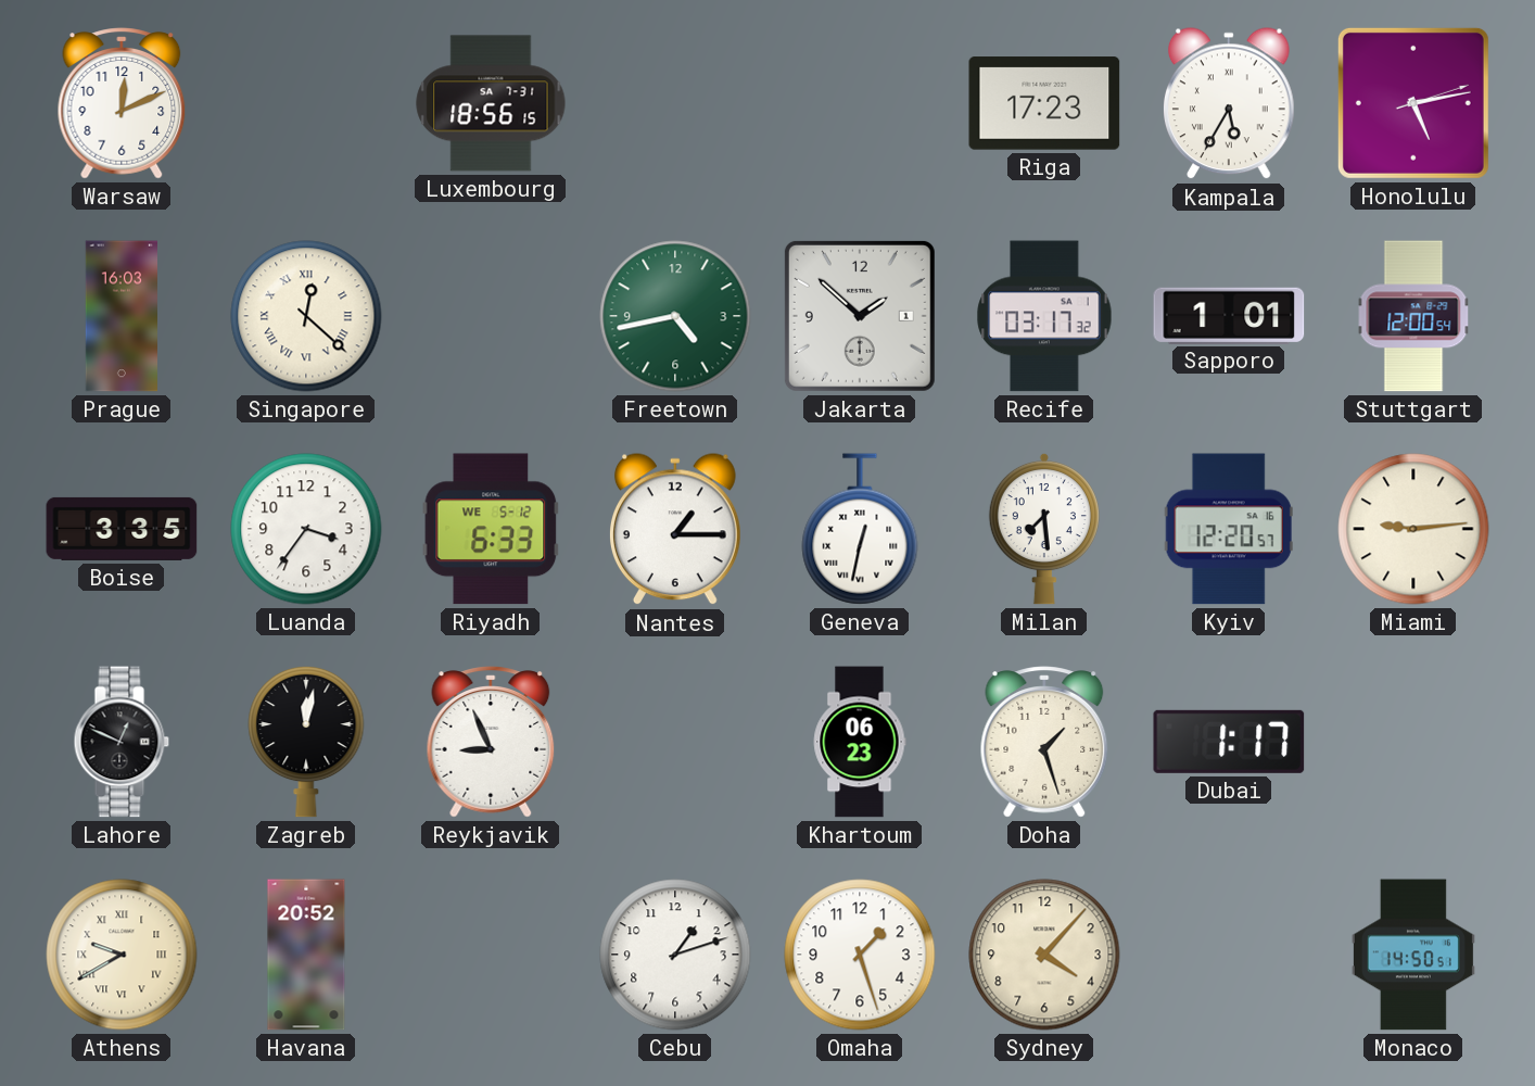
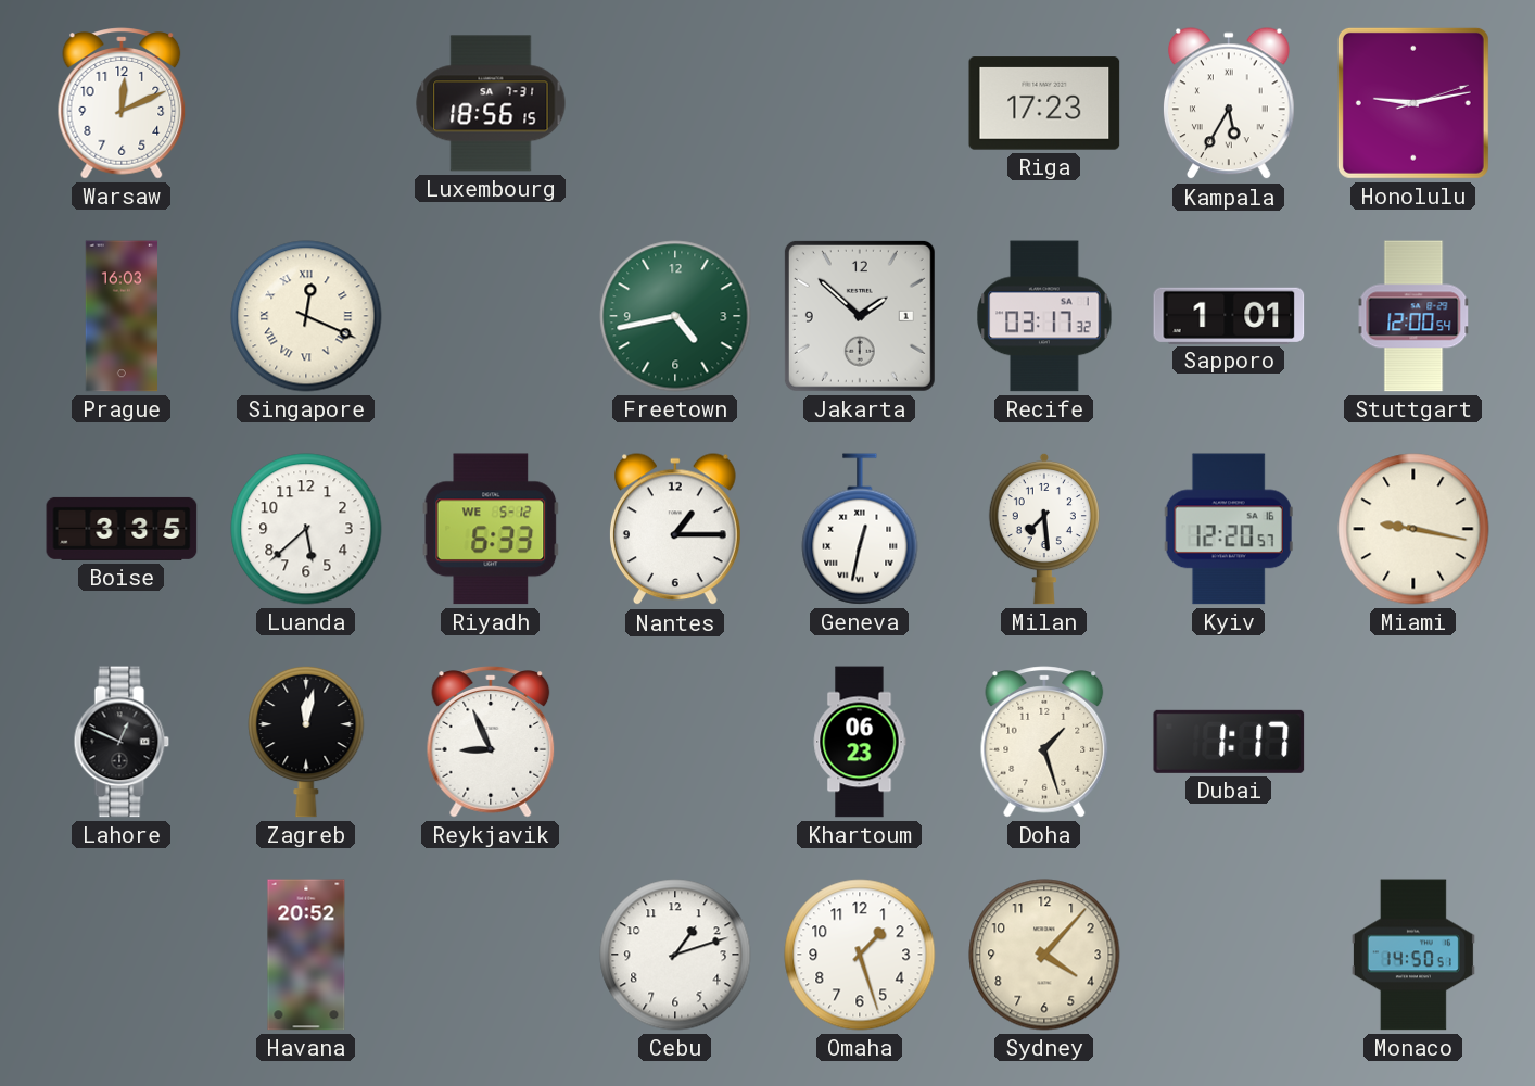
Honolulu: 5:13 -> 9:13 (1413, 103)
Singapore: 12:22 -> 12:19 (306, 316)
Luanda: 3:36 -> 5:38 (306, 529)
Miami: 9:14 -> 9:17 (1413, 529)
Athens: 9:40 -> none (122, 955)
